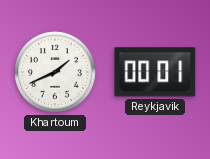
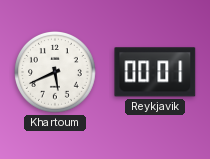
Khartoum: 1:41 -> 5:41 (56, 73)
